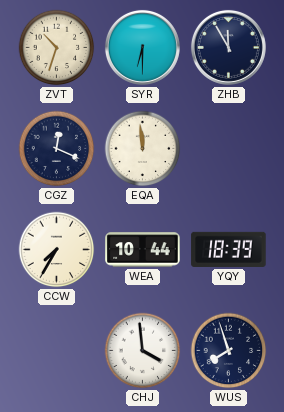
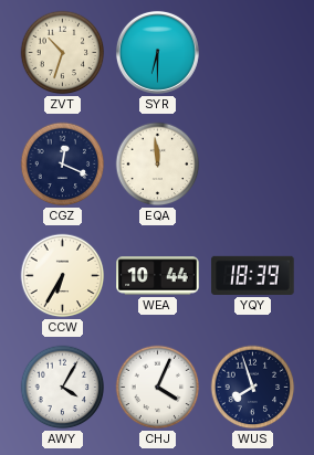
ZHB: 11:55 -> none (228, 47)
CCW: 7:35 -> 6:35 (63, 276)
AWY: none -> 4:05 (63, 388)
CHJ: 3:59 -> 4:04 (158, 388)
